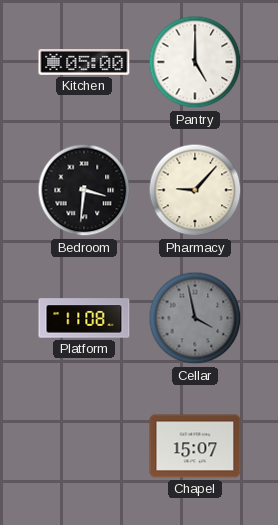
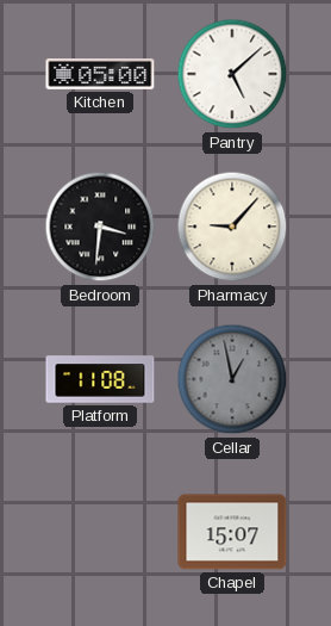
Pantry: 5:00 -> 5:08 (232, 74)
Cellar: 3:58 -> 12:58 (232, 379)
